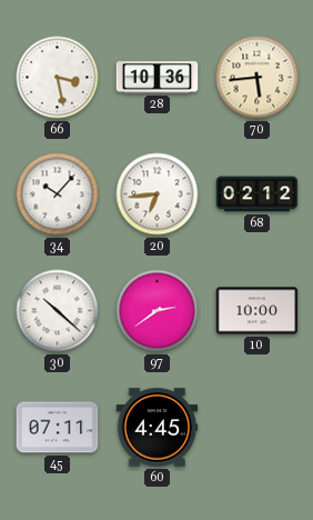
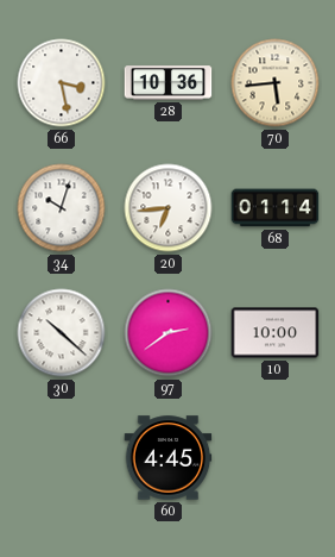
34: 10:07 -> 10:03 (62, 208)
68: 02:12 -> 01:14 (276, 208)
45: 07:11 -> none (58, 428)
